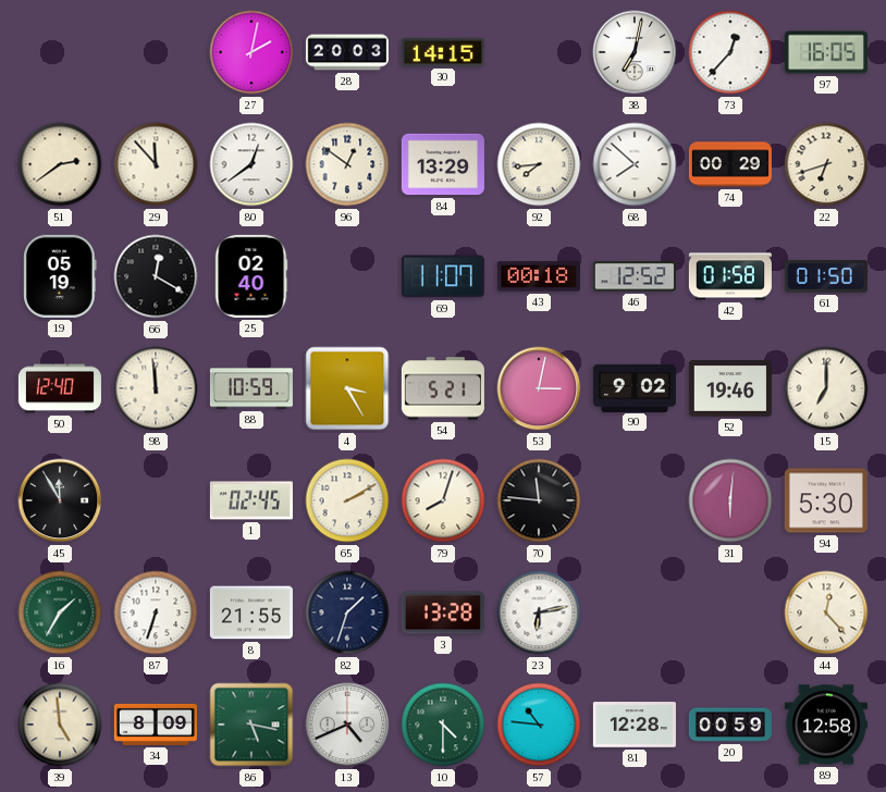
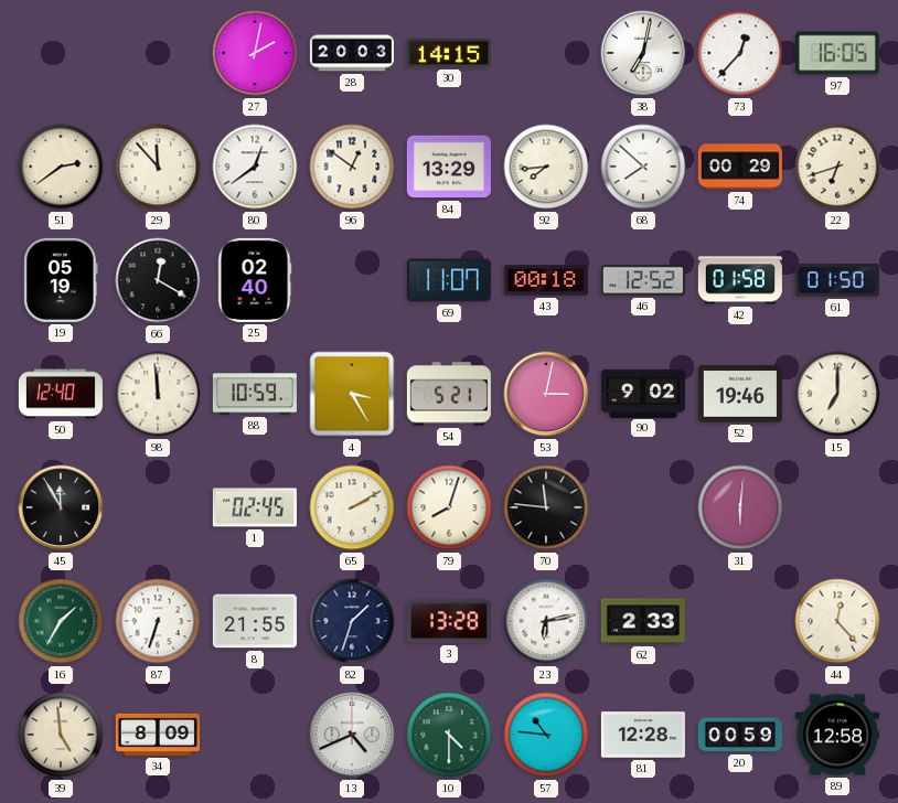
94: 5:30 -> none (826, 500)
62: none -> 2:33 (643, 621)
86: 5:17 -> none (251, 725)
